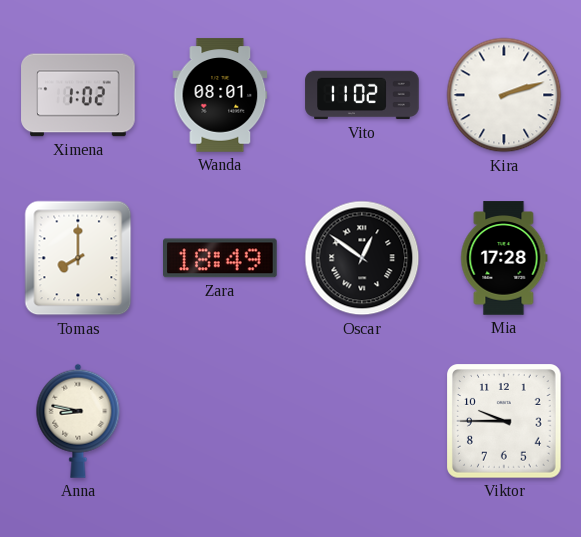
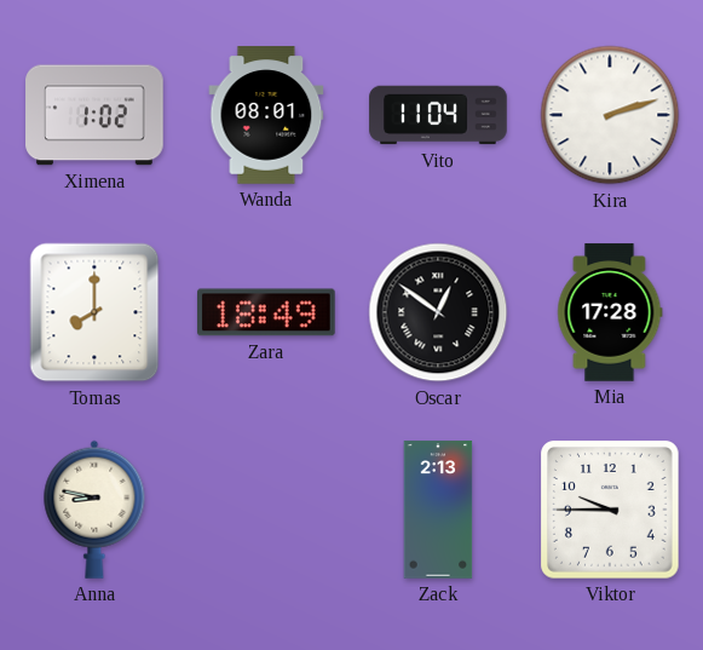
Vito: 11:02 -> 11:04 (438, 115)
Zack: none -> 2:13 (438, 510)
